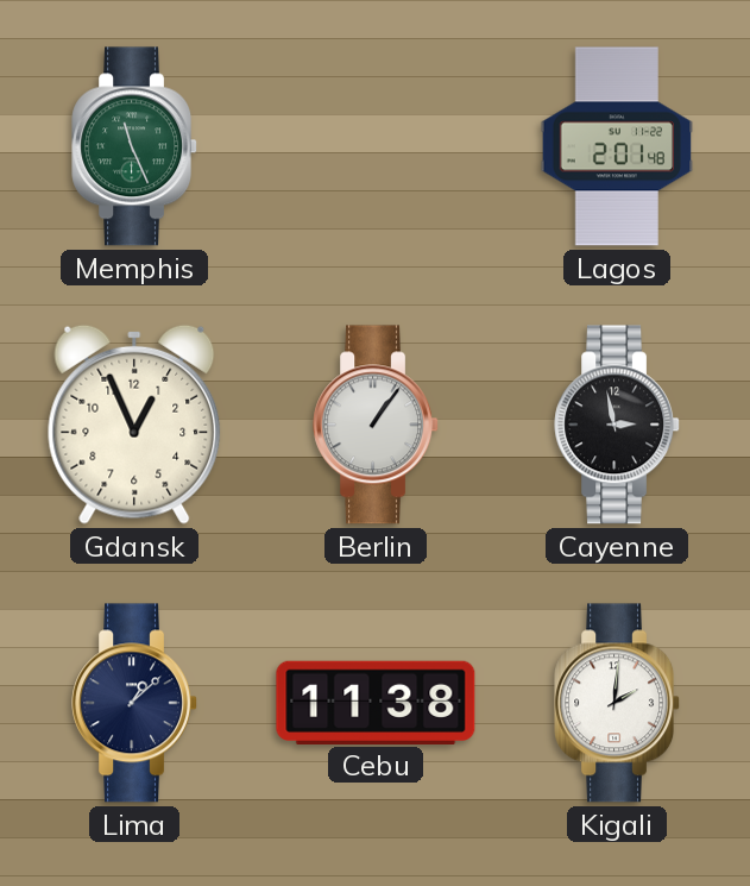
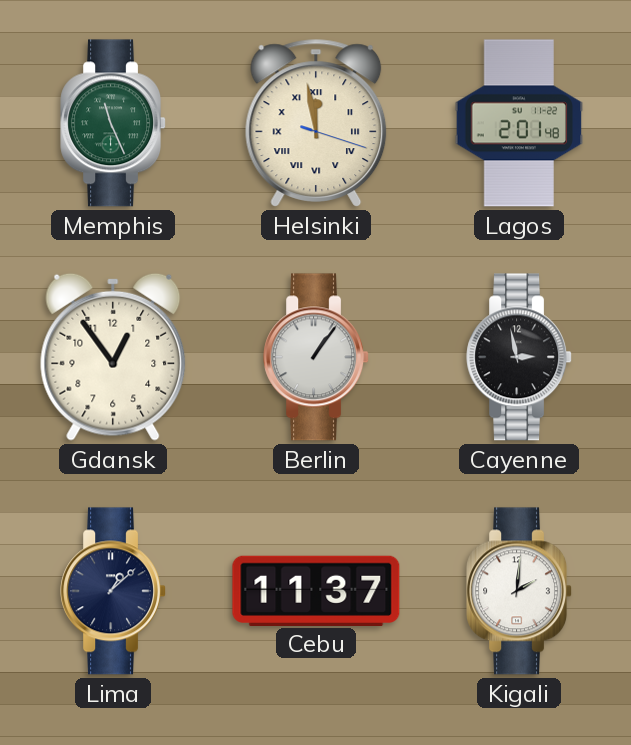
Helsinki: none -> 11:58 (316, 123)
Gdansk: 12:56 -> 12:54 (113, 357)
Cebu: 11:38 -> 11:37 (316, 590)
